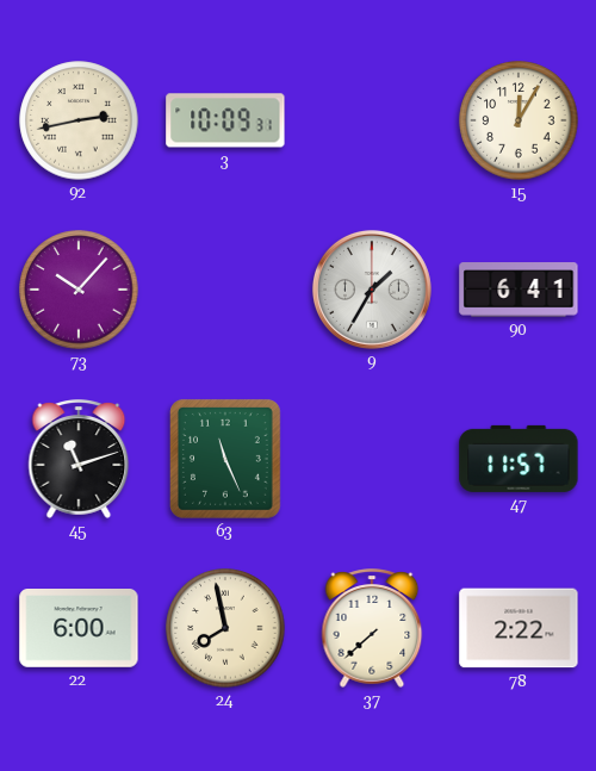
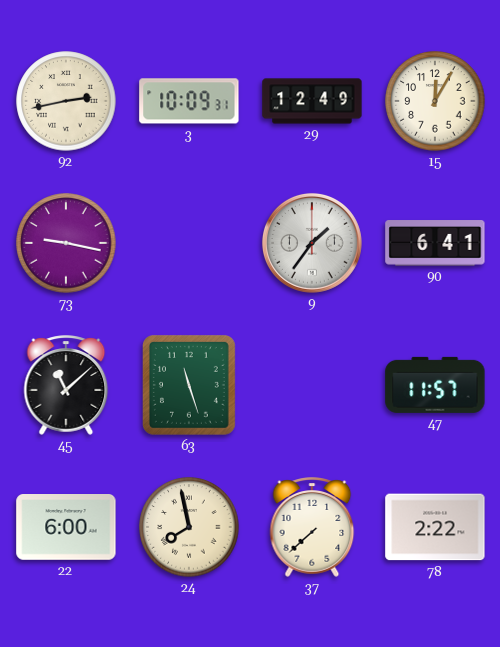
29: none -> 12:49 (312, 101)
73: 10:07 -> 9:17 (66, 243)
9: 1:35 -> 1:36 (312, 243)
45: 11:12 -> 11:08 (66, 385)
63: 11:26 -> 11:27 (189, 385)
